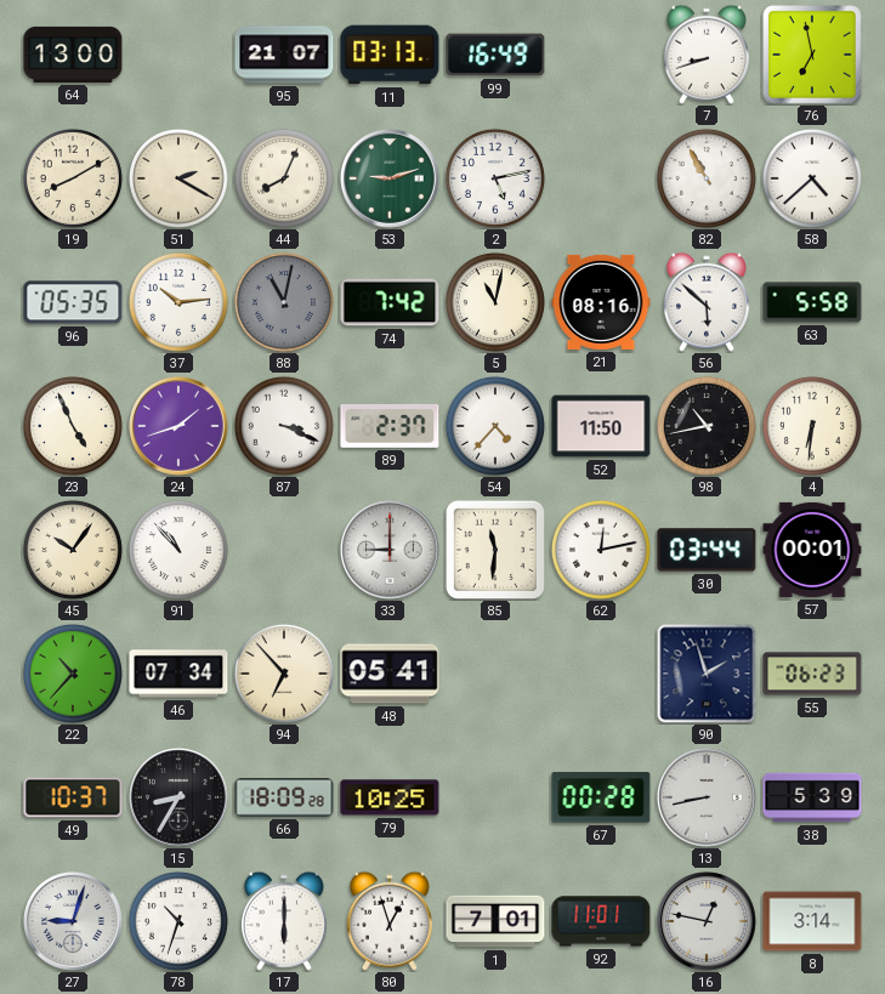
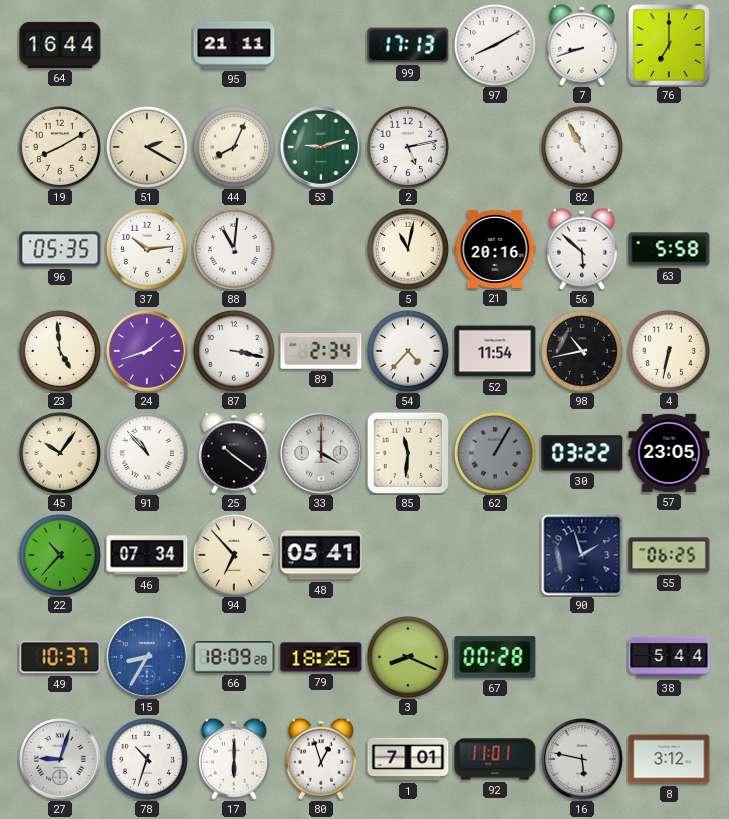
64: 13:00 -> 16:44 (60, 45)
95: 21:07 -> 21:11 (234, 45)
11: 03:13 -> none (390, 55)
99: 16:49 -> 17:13 (408, 45)
97: none -> 8:10 (495, 45)
76: 6:58 -> 7:00 (669, 45)
58: 4:38 -> none (812, 178)
88: 11:02 -> 11:01 (234, 249)
88 dial: grey -> white (234, 249)
74: 7:42 -> none (390, 302)
21: 08:16 -> 20:16 (495, 249)
23: 4:56 -> 4:59 (60, 351)
87: 3:19 -> 3:17 (234, 351)
89: 2:37 -> 2:34 (321, 351)
52: 11:50 -> 11:54 (495, 351)
4: 6:31 -> 6:32 (669, 351)
25: none -> 10:21 (234, 453)
33: 9:00 -> 4:00 (322, 454)
62: 12:13 -> 1:05 (495, 453)
62 dial: white -> grey (495, 453)
30: 03:44 -> 03:22 (582, 453)
57: 00:01 -> 23:05 (669, 453)
55: 06:23 -> 06:25 (669, 555)
15 dial: black -> blue (148, 658)
79: 10:25 -> 18:25 (321, 657)
3: none -> 8:19 (408, 657)
13: 8:43 -> none (708, 799)
38: 5:39 -> 5:44 (669, 657)
16: 12:47 -> 5:47 (583, 760)
8: 3:14 -> 3:12 (669, 759)
